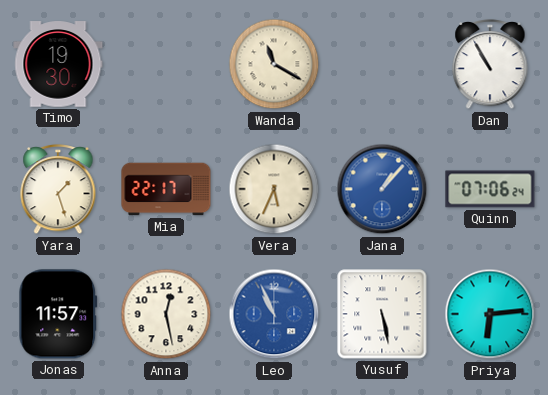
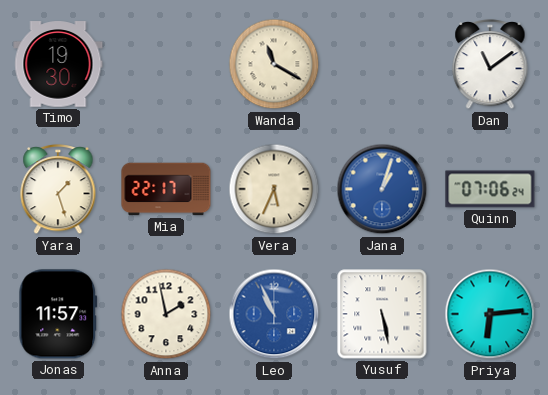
Dan: 10:55 -> 11:09 (490, 65)
Jana: 1:07 -> 1:03 (382, 189)
Anna: 12:28 -> 1:58 (166, 314)
